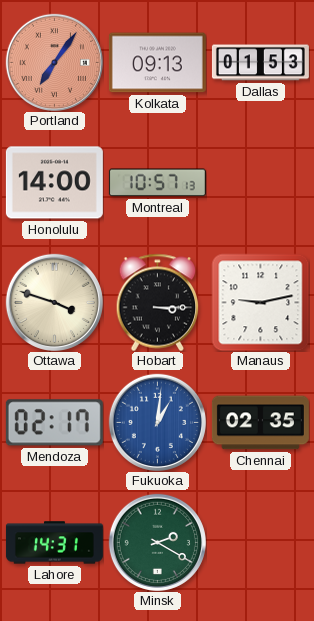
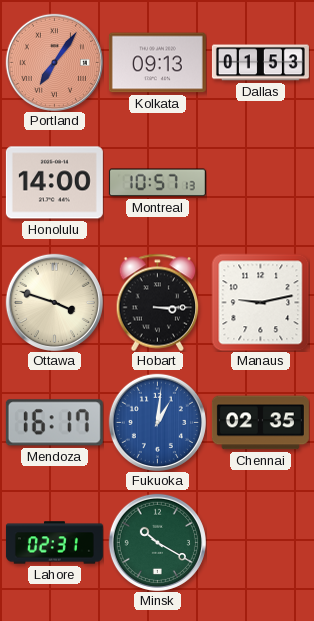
Mendoza: 02:17 -> 16:17 (54, 423)
Lahore: 14:31 -> 02:31 (54, 543)
Minsk: 2:20 -> 10:20 (157, 542)
